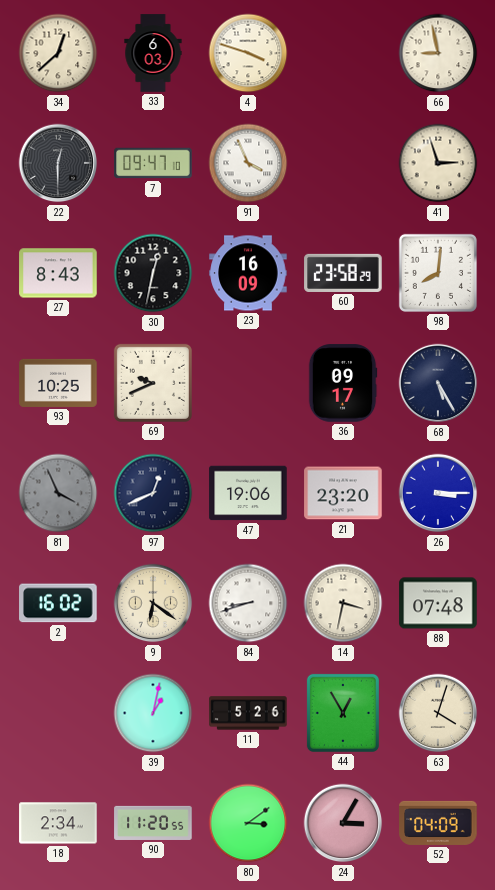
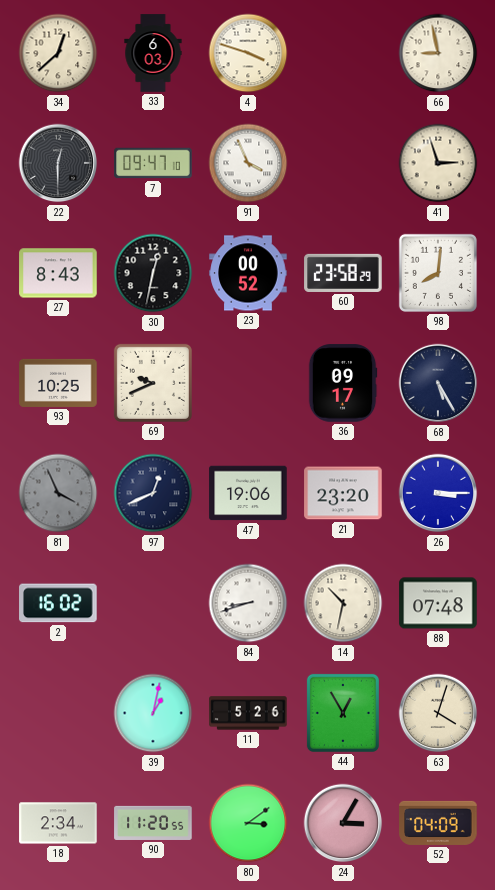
23: 16:09 -> 00:52 (248, 273)
9: 6:21 -> none (153, 603)
14: 3:32 -> 10:32 (343, 603)
